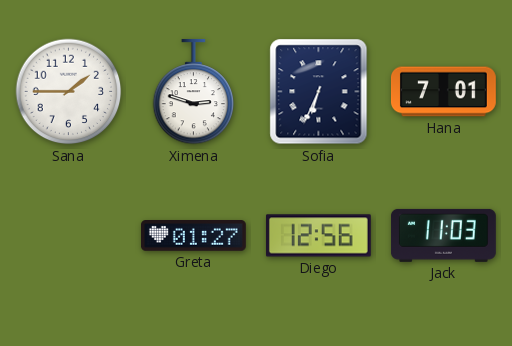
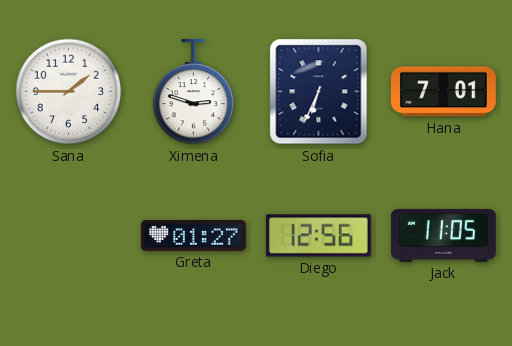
Jack: 11:03 -> 11:05 (443, 235)
